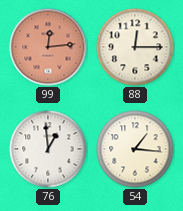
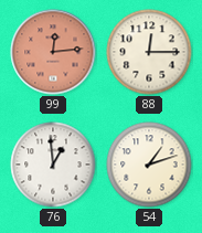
54: 1:16 -> 1:12 (149, 165)
